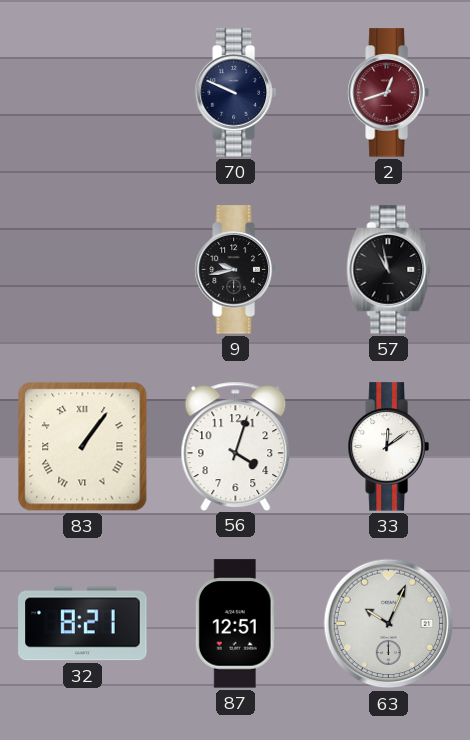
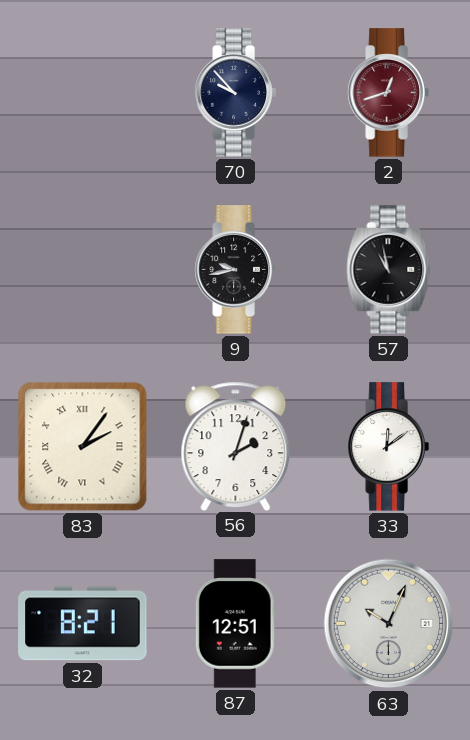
70: 9:49 -> 9:53 (235, 93)
83: 1:06 -> 2:06 (83, 447)
56: 4:03 -> 2:03 (236, 446)
